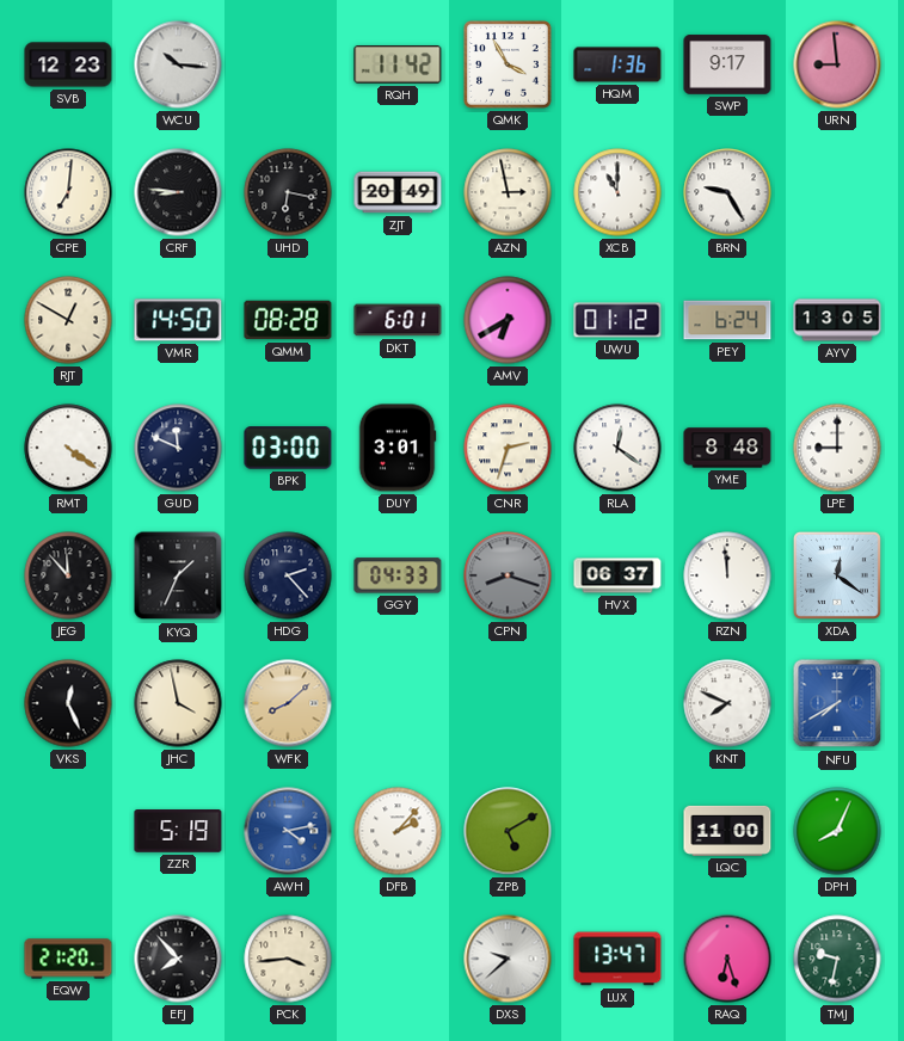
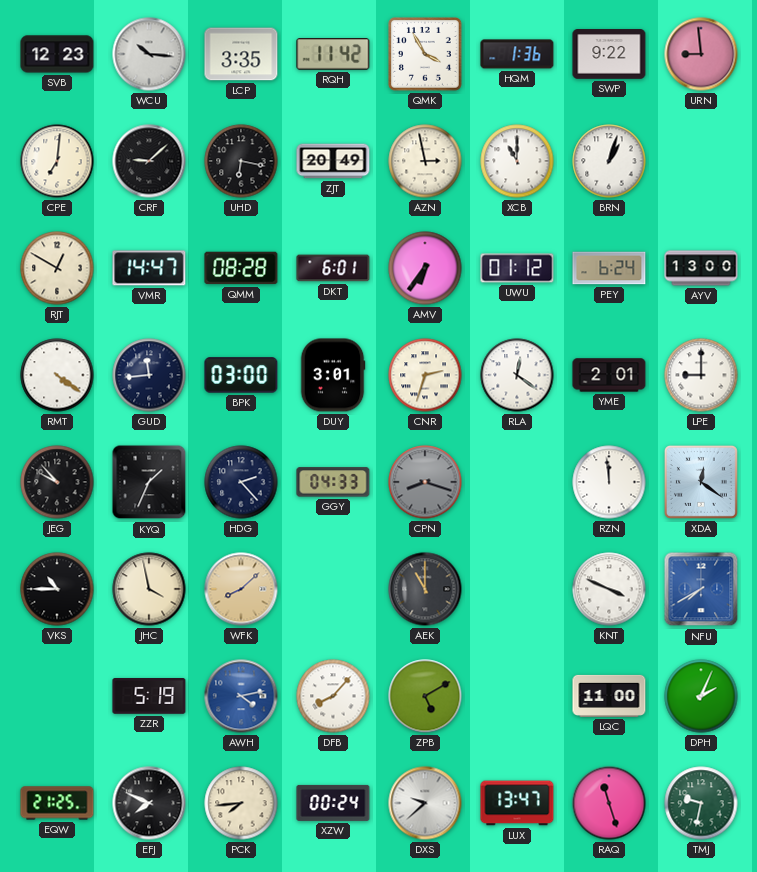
LCP: none -> 3:35 (241, 54)
SWP: 9:17 -> 9:22 (609, 54)
CRF: 8:46 -> 9:08 (149, 161)
BRN: 9:25 -> 1:03 (609, 161)
VMR: 14:50 -> 14:47 (149, 268)
AMV: 6:40 -> 6:36 (425, 268)
AYV: 13:05 -> 13:00 (701, 268)
GUD: 11:49 -> 11:44 (149, 375)
YME: 8:48 -> 2:01 (609, 375)
JEG: 11:53 -> 9:53 (57, 482)
HVX: 06:37 -> none (617, 575)
VKS: 12:26 -> 10:45 (57, 589)
AEK: none -> 11:00 (425, 589)
KNT: 7:49 -> 3:49 (609, 589)
DFB: 2:07 -> 8:07 (333, 696)
DPH: 8:04 -> 2:04 (701, 696)
EQW: 21:20 -> 21:25 (57, 803)
EFJ: 7:53 -> 7:49 (149, 803)
PCK: 3:44 -> 7:44 (241, 803)
XZW: none -> 00:24 (333, 803)
RAQ: 6:27 -> 11:27 (609, 803)
